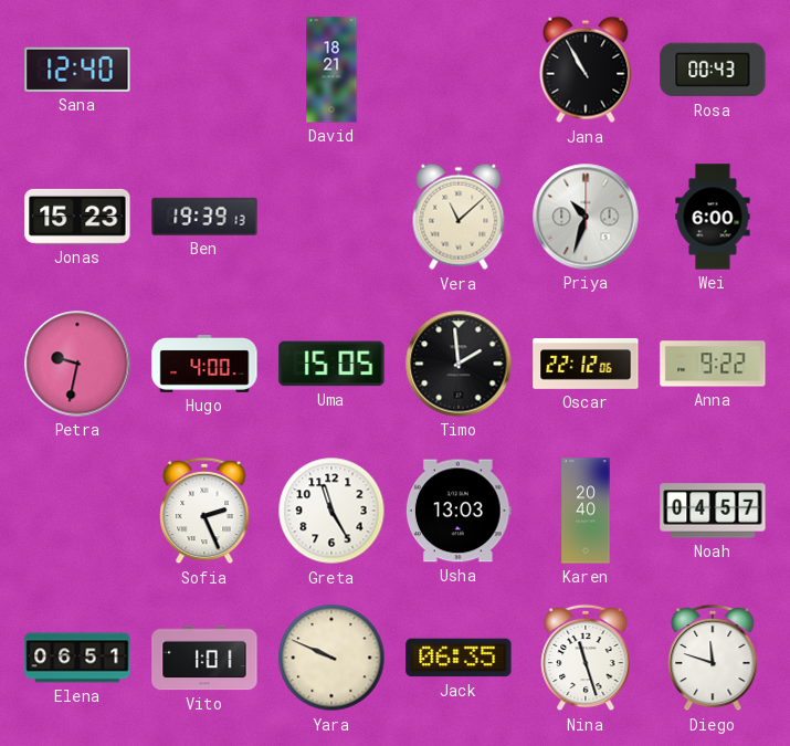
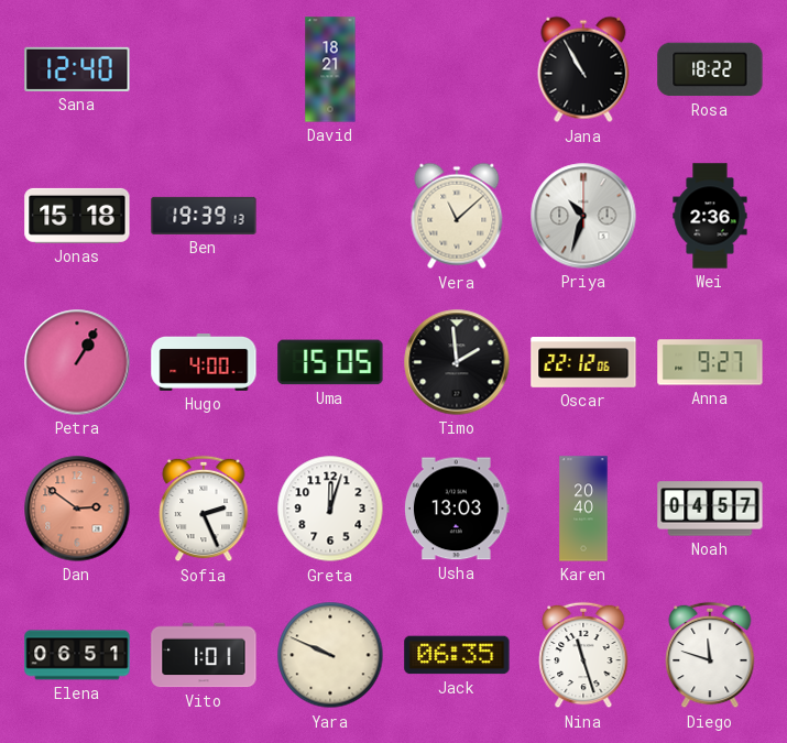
Rosa: 00:43 -> 18:22 (710, 69)
Jonas: 15:23 -> 15:18 (77, 216)
Wei: 6:00 -> 2:36 (710, 216)
Petra: 9:32 -> 1:05 (77, 362)
Anna: 9:22 -> 9:27 (710, 362)
Dan: none -> 2:51 (77, 509)
Greta: 11:25 -> 12:03 (330, 509)
